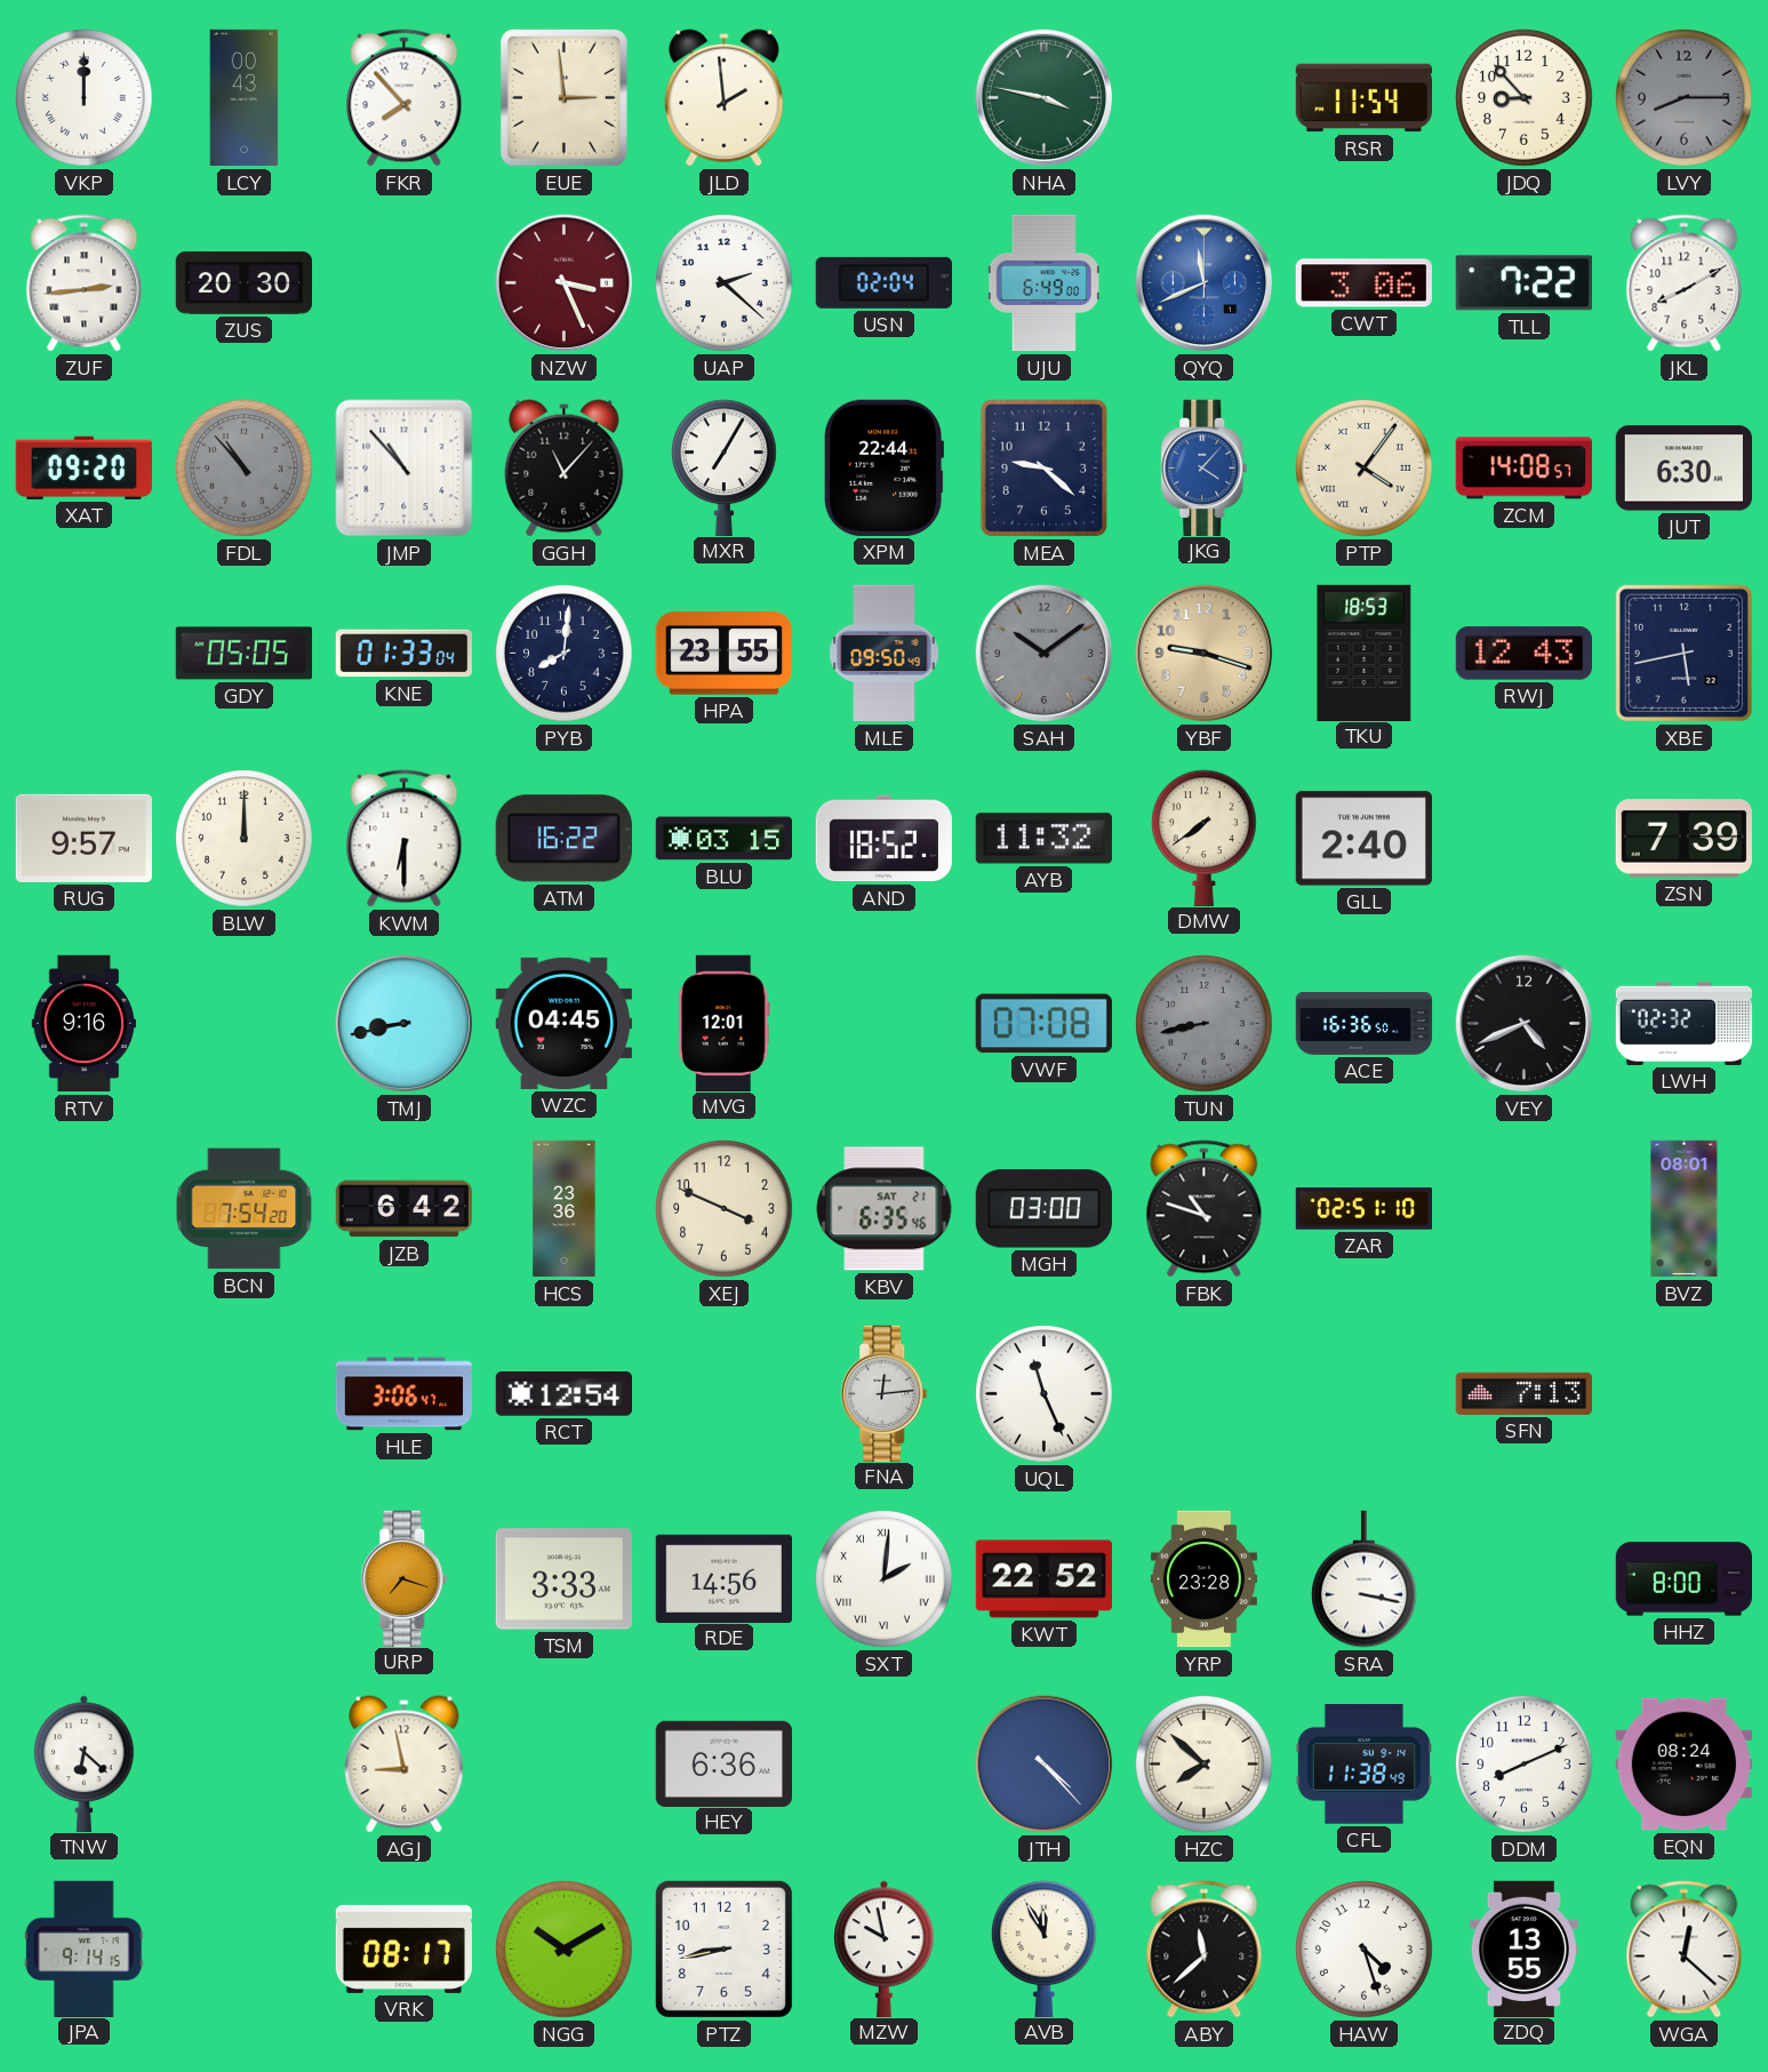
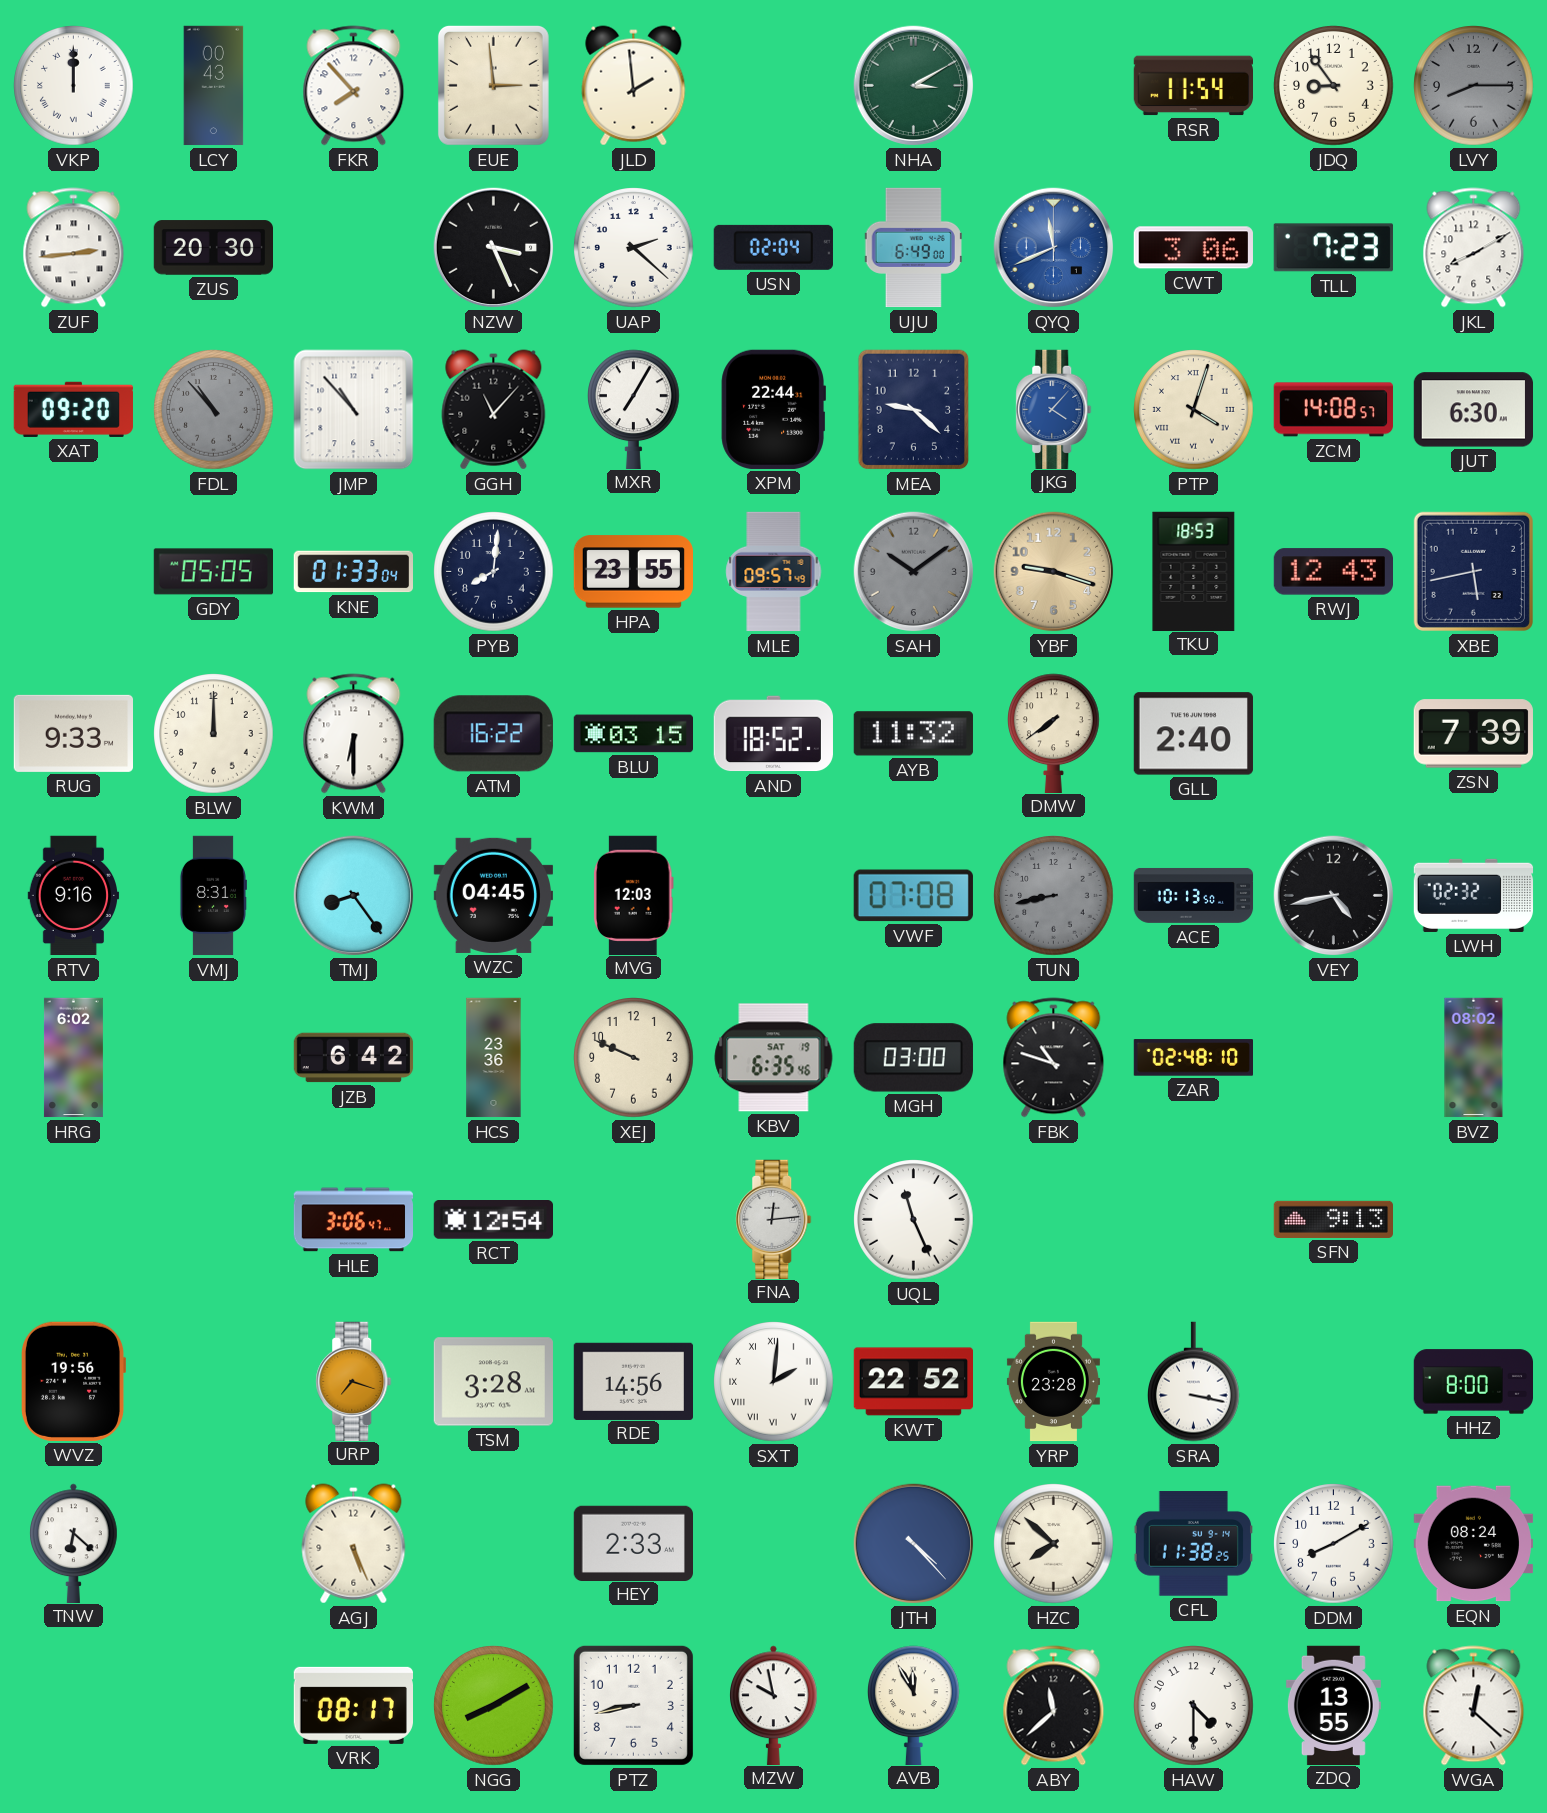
NHA: 3:47 -> 3:10 (914, 86)
JDQ: 8:53 -> 8:54 (1334, 86)
NZW dial: burgundy -> black (494, 248)
TLL: 7:22 -> 7:23 (1333, 248)
PTP: 4:06 -> 4:03 (1194, 410)
MLE: 09:50 -> 09:57 (774, 572)
RUG: 9:57 -> 9:33 (73, 733)
VMJ: none -> 8:31 (213, 896)
TMJ: 8:43 -> 8:24 (354, 896)
MVG: 12:01 -> 12:03 (633, 895)
ACE: 16:36 -> 10:13 (1194, 895)
VEY: 4:41 -> 4:43 (1334, 896)
HRG: none -> 6:02 (73, 1058)
BCN: 7:54 -> none (245, 1209)
XEJ: 3:49 -> 9:49 (634, 1058)
KBV date: SAT 21 -> SAT 19 (774, 1058)
ZAR: 02:51 -> 02:48 (1193, 1058)
BVZ: 08:01 -> 08:02 (1474, 1058)
SFN: 7:13 -> 9:13 (1334, 1219)
WVZ: none -> 19:56 (72, 1381)
TSM: 3:33 -> 3:28 (493, 1382)
AGJ: 8:58 -> 5:26 (354, 1544)
HEY: 6:36 -> 2:33 (633, 1543)
CFL: 11:38:49 -> 11:38:25 (1193, 1544)
DDM: 8:11 -> 8:10 (1334, 1544)
JPA: 9:14 -> none (83, 1949)
NGG: 10:10 -> 8:10 (494, 1706)
HAW: 4:27 -> 4:30 (1194, 1706)
